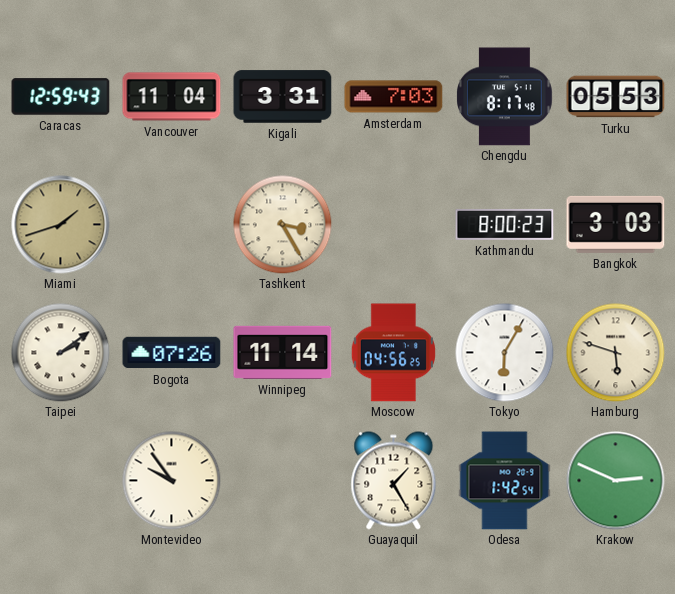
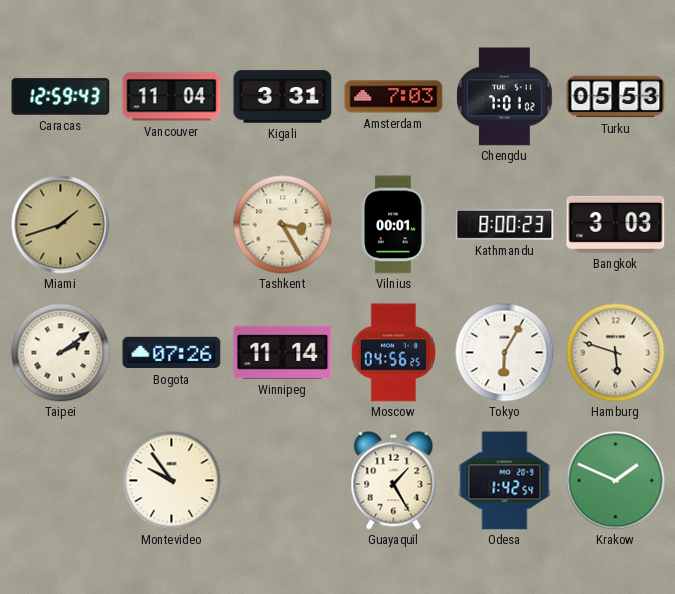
Chengdu: 8:17 -> 7:01 (505, 97)
Vilnius: none -> 00:01 (393, 225)
Krakow: 2:49 -> 1:49 (616, 481)
